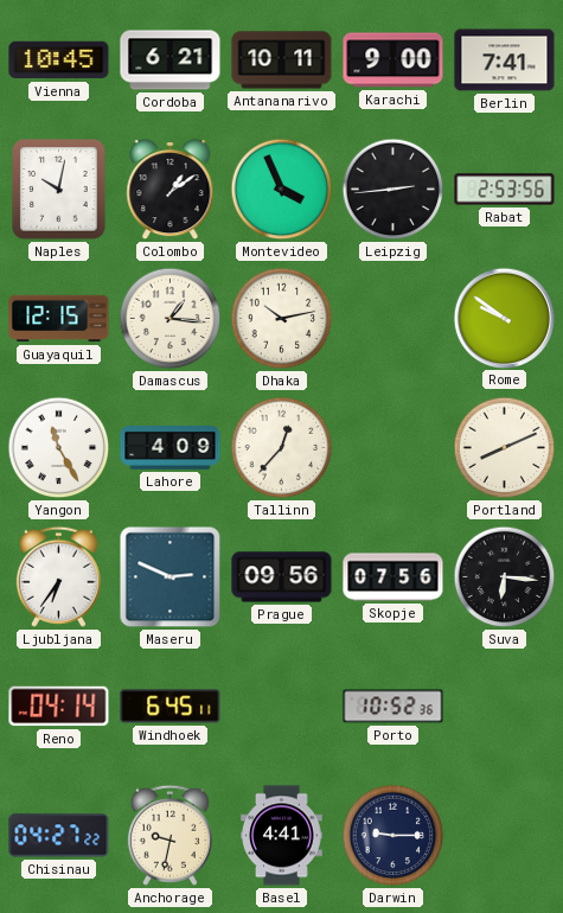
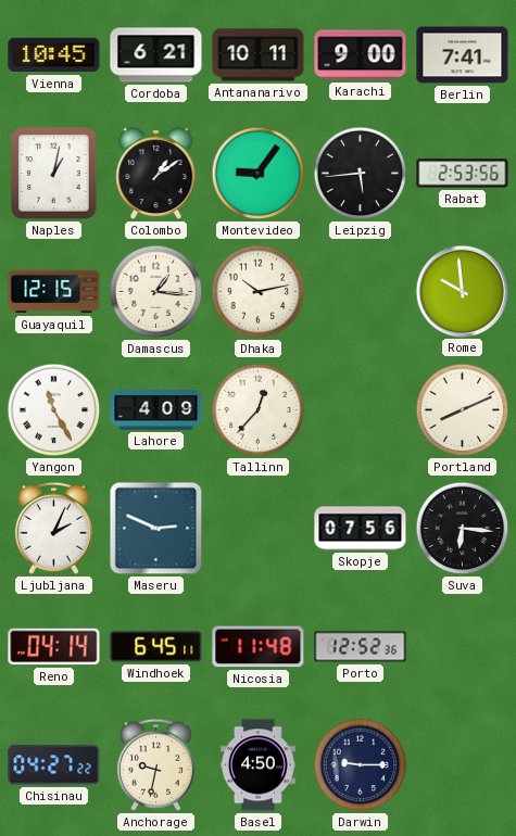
Naples: 10:02 -> 1:02 (54, 174)
Montevideo: 3:56 -> 9:06 (259, 174)
Leipzig: 2:44 -> 5:44 (361, 174)
Rome: 9:51 -> 9:59 (462, 291)
Ljubljana: 6:36 -> 2:04 (53, 528)
Prague: 09:56 -> none (282, 577)
Nicosia: none -> 11:48 (259, 647)
Porto: 10:52 -> 12:52 (361, 647)
Basel: 4:41 -> 4:50 (259, 765)
